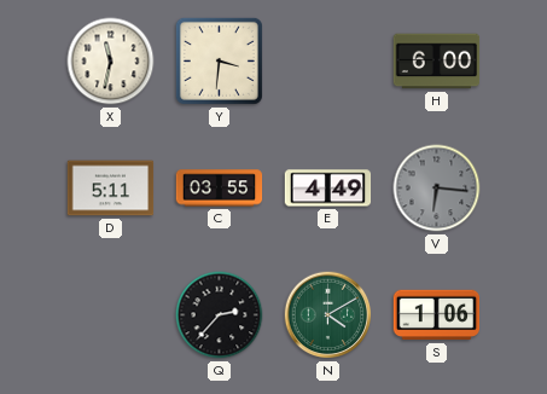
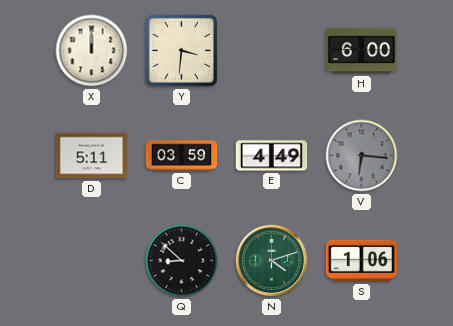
X: 11:32 -> 12:00 (92, 51)
C: 03:55 -> 03:59 (182, 156)
Q: 2:37 -> 8:52 (182, 261)
N: 4:10 -> 4:12 (272, 261)
